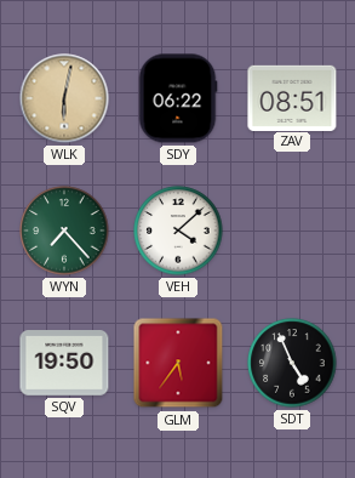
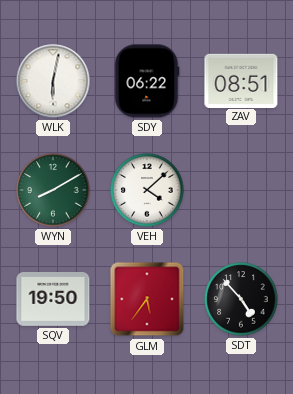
WLK dial: champagne -> white (53, 81)
WYN: 7:23 -> 8:10 (53, 190)
SDT: 4:56 -> 4:53 (241, 299)
